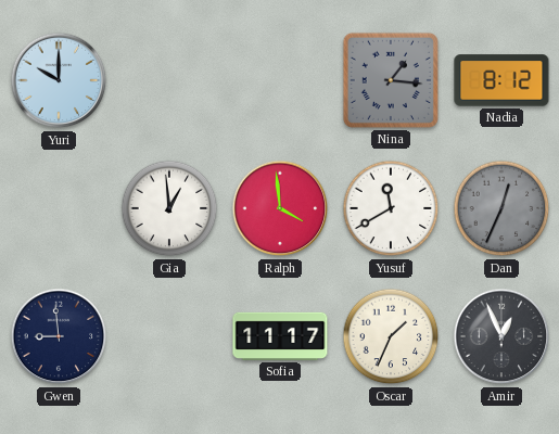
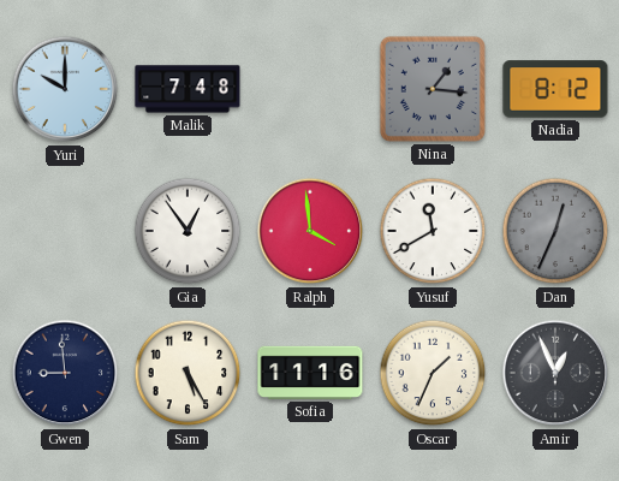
Malik: none -> 7:48 (188, 89)
Gia: 12:59 -> 12:54 (188, 231)
Sam: none -> 5:25 (188, 373)
Sofia: 11:17 -> 11:16 (310, 373)
